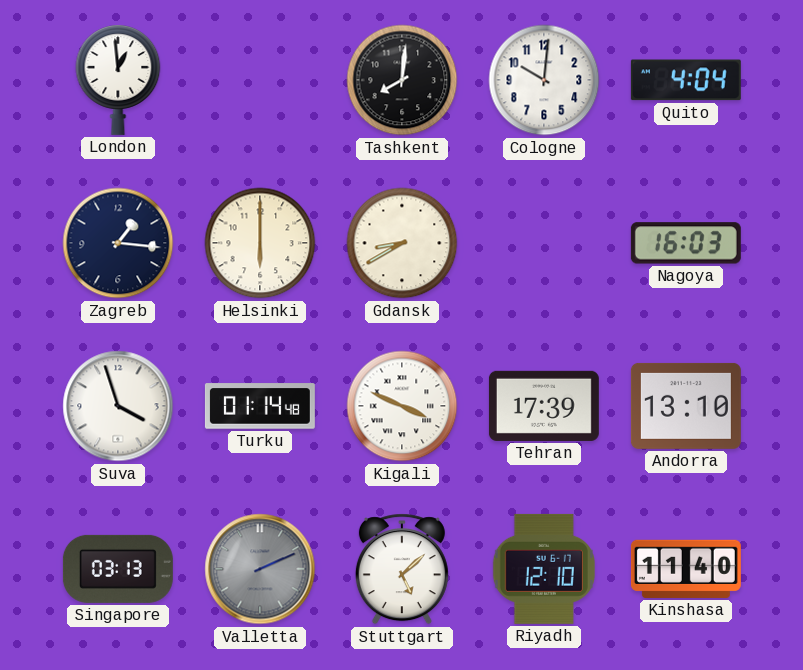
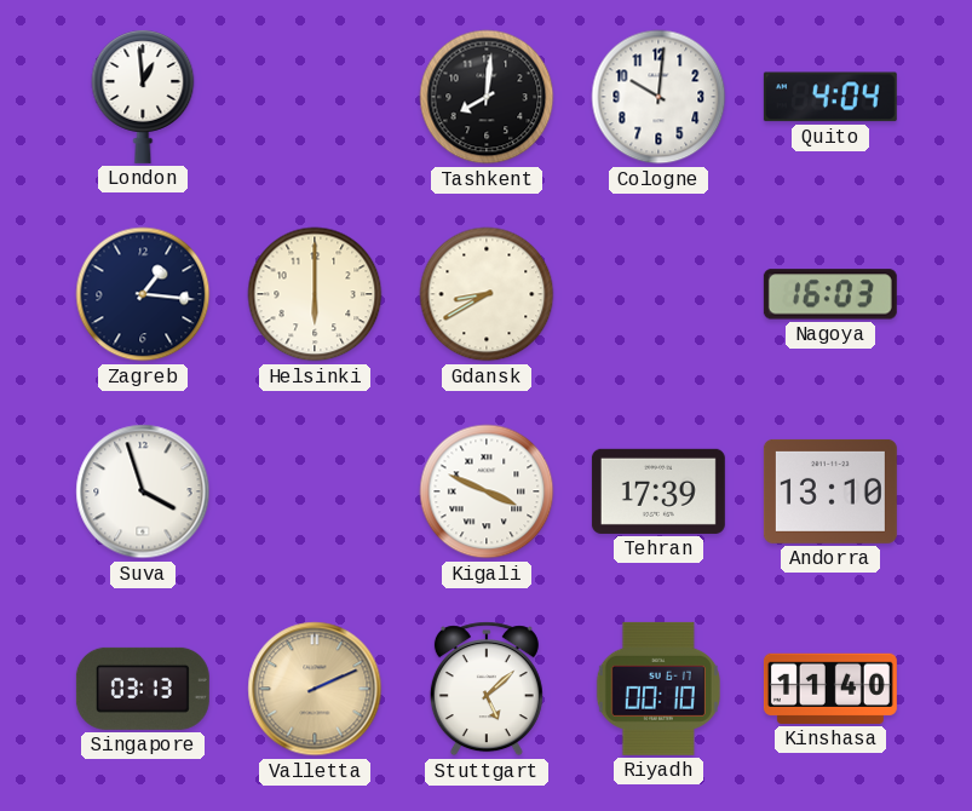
Turku: 01:14 -> none (260, 406)
Valletta dial: grey -> champagne (315, 689)
Riyadh: 12:10 -> 00:10 (658, 689)
